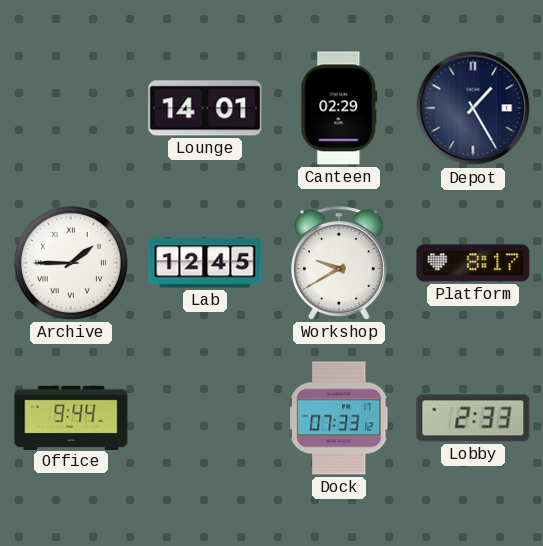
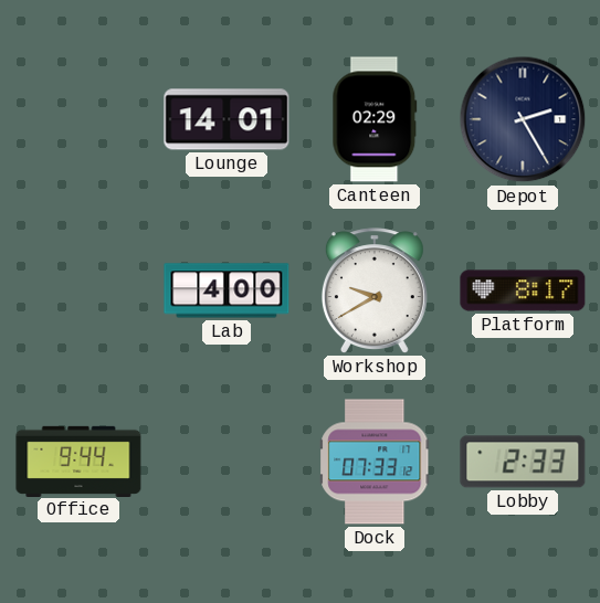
Depot: 1:25 -> 2:25 (523, 119)
Archive: 1:45 -> none (71, 263)
Lab: 12:45 -> 4:00 (227, 290)
